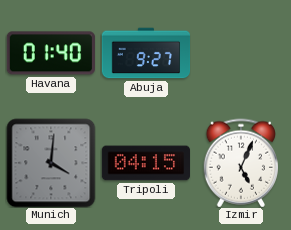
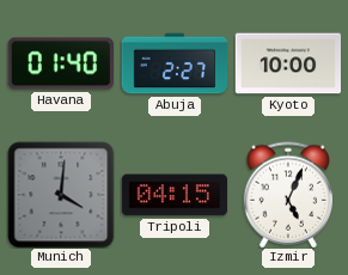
Abuja: 9:27 -> 2:27 (175, 63)
Kyoto: none -> 10:00 (287, 63)
